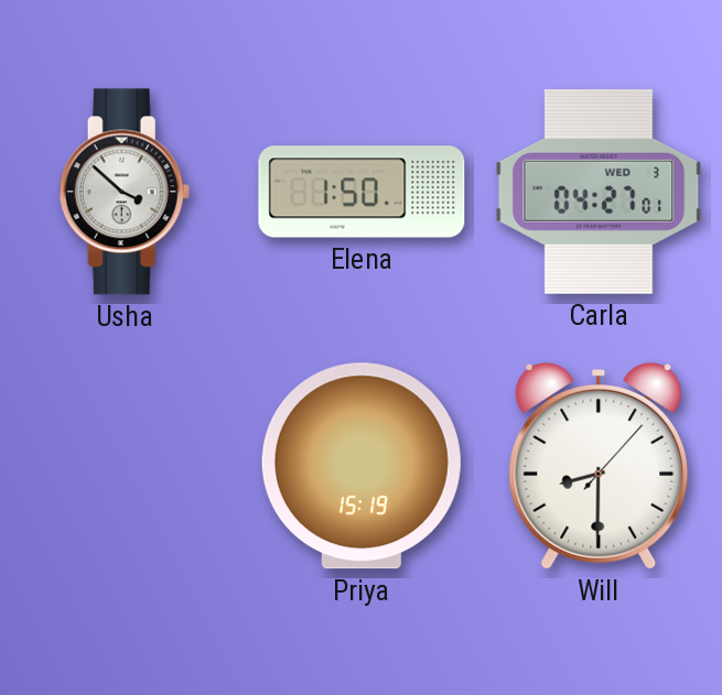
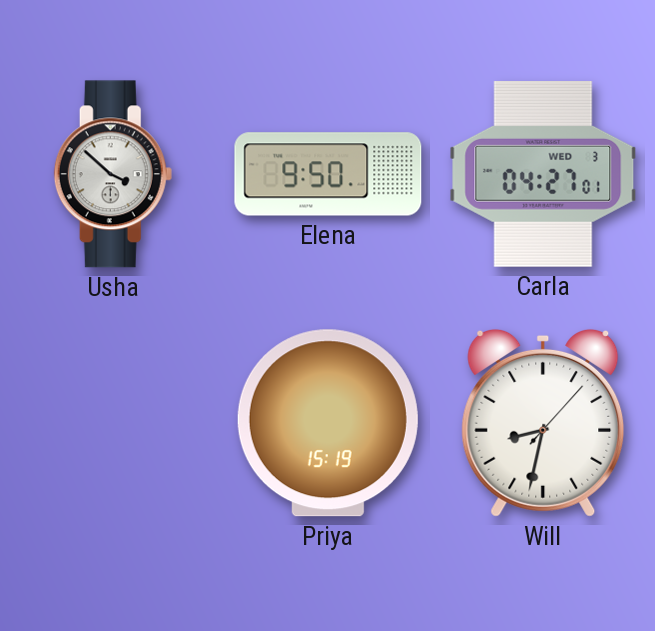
Elena: 1:50 -> 9:50 (328, 174)
Will: 8:30 -> 8:32 (543, 423)
